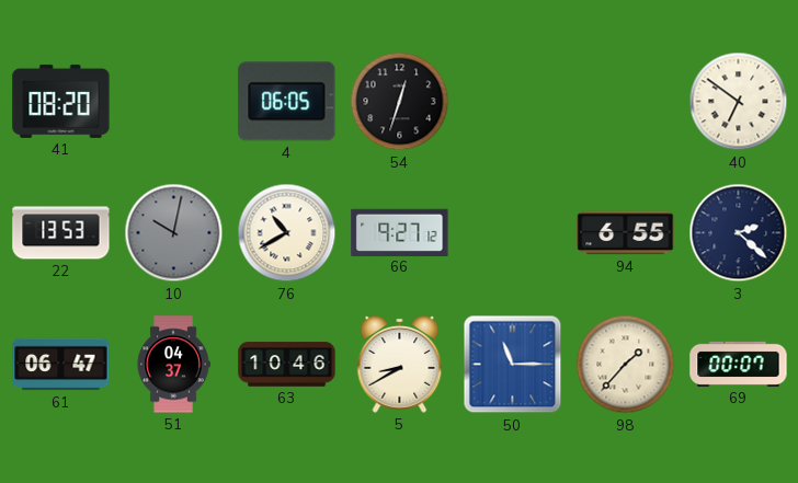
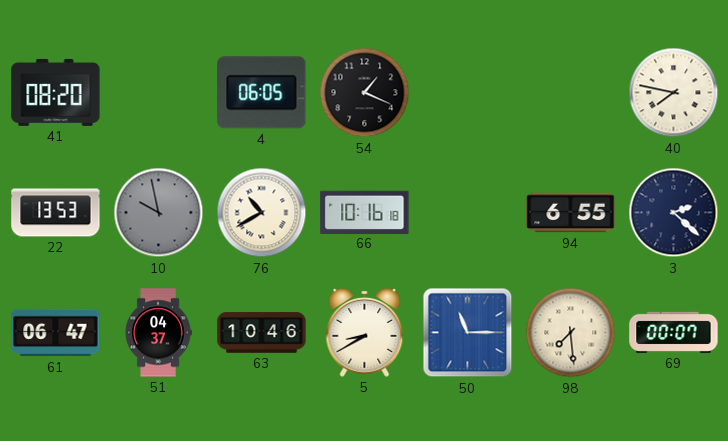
54: 12:33 -> 1:19 (365, 93)
40: 6:51 -> 7:47 (674, 93)
10: 10:02 -> 9:58 (159, 213)
66: 9:27 -> 10:16 (365, 212)
98: 1:37 -> 7:29 (571, 333)
